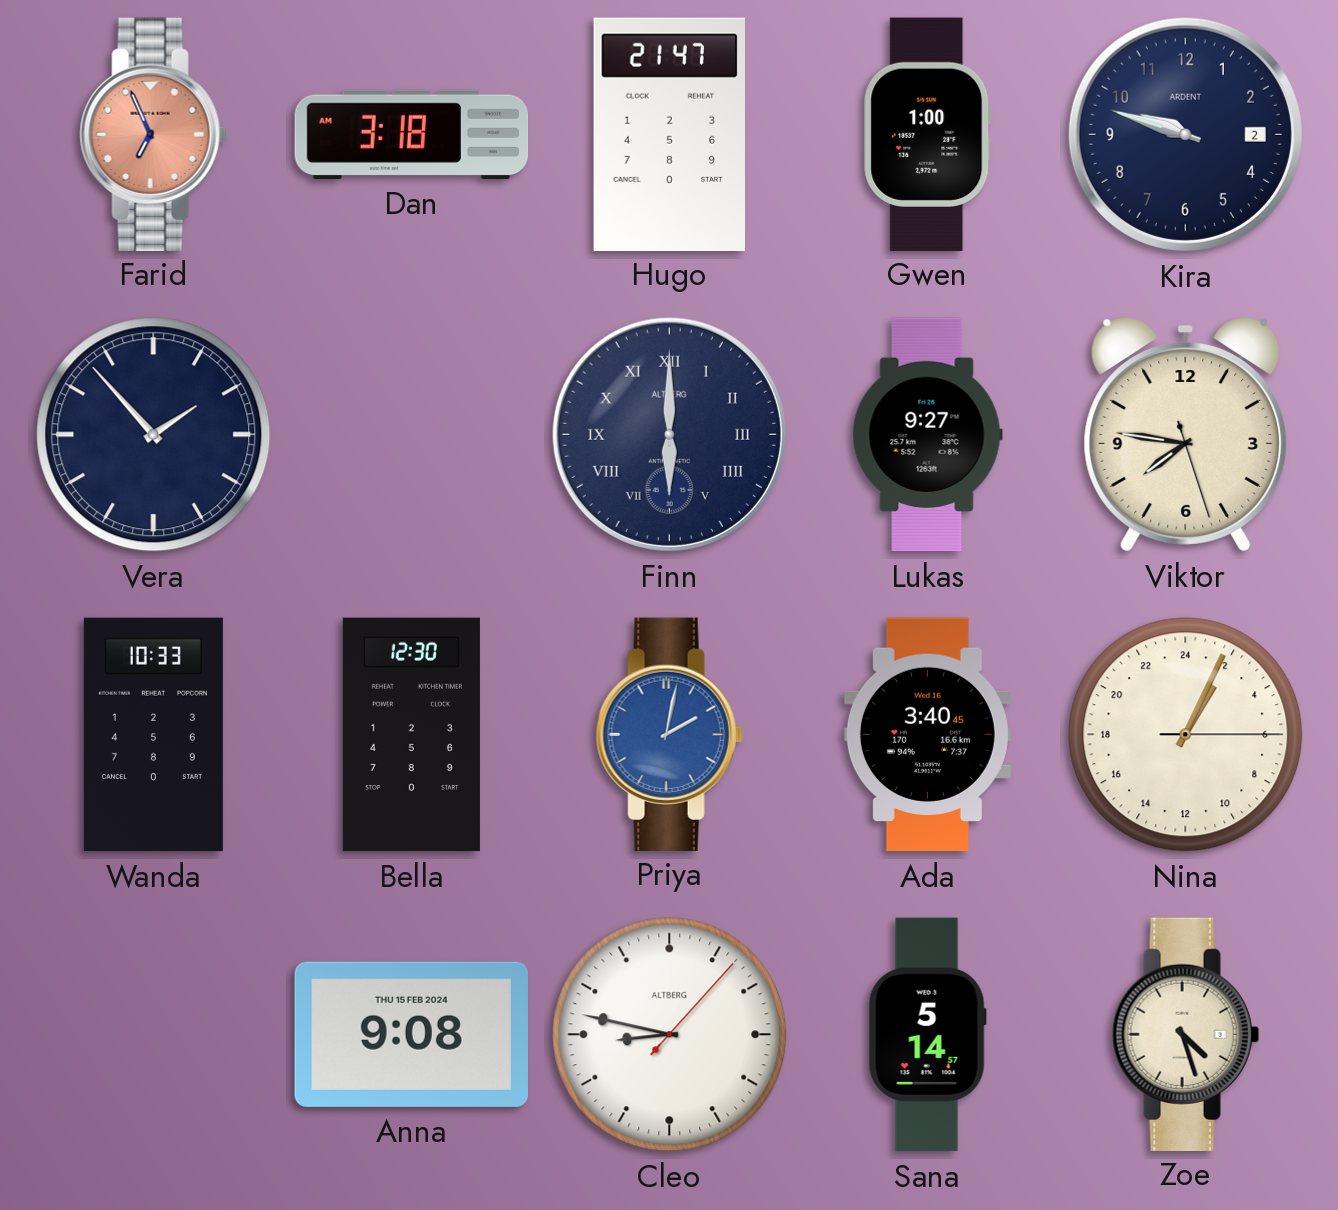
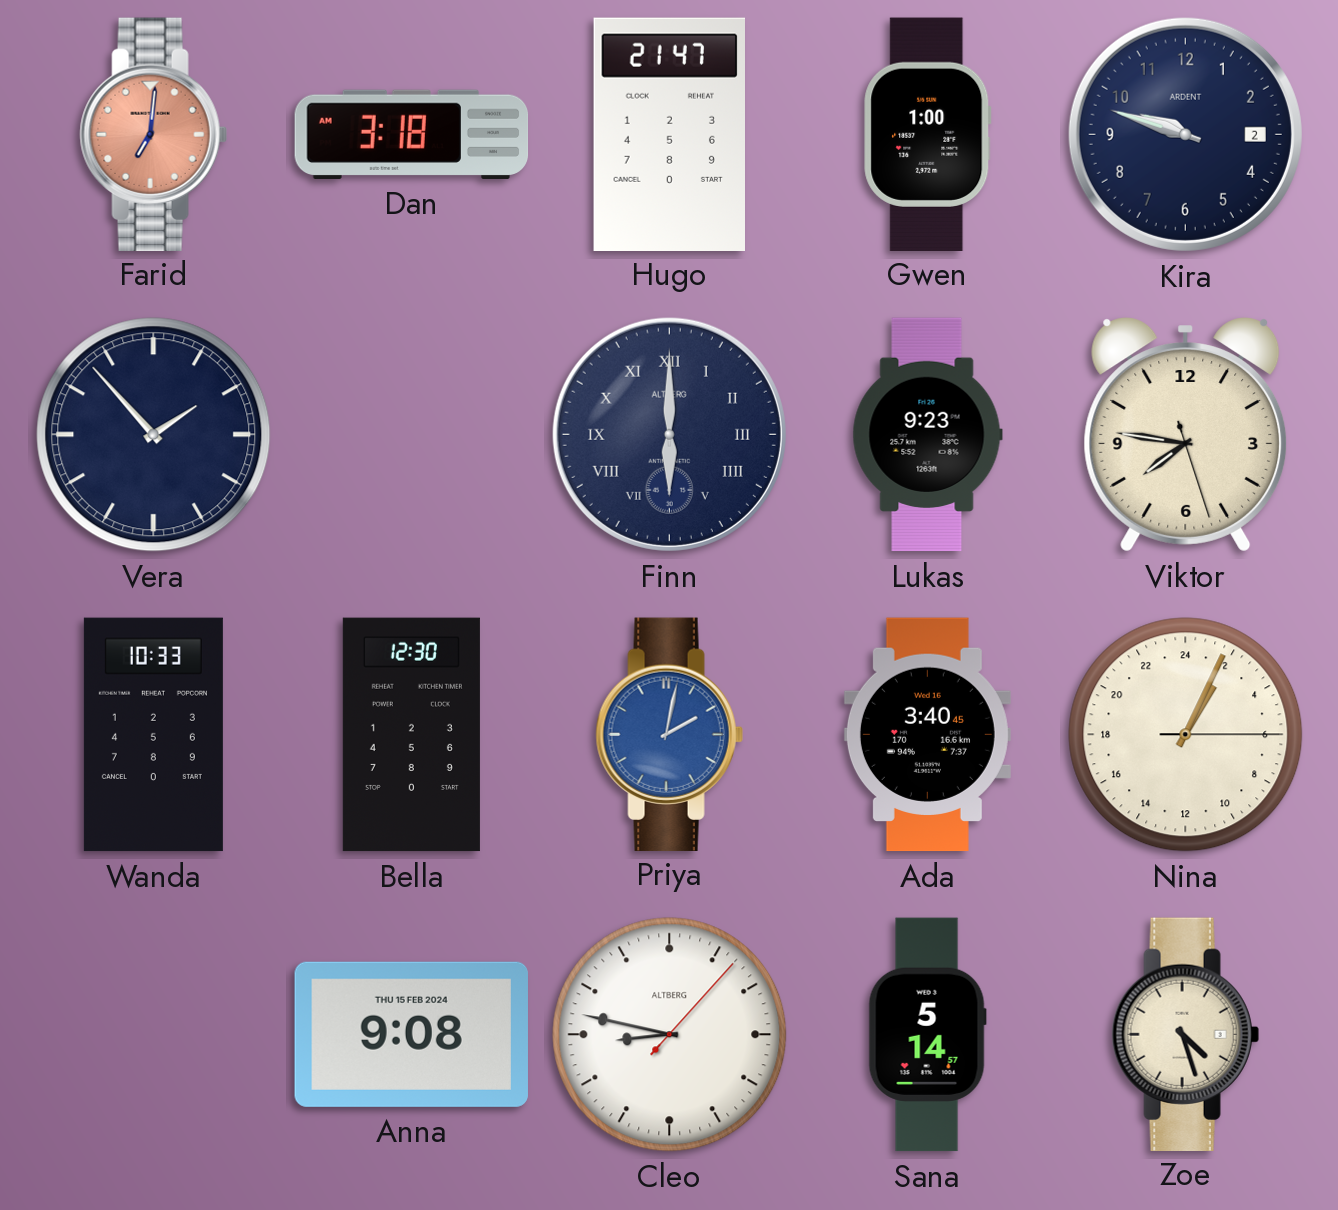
Farid: 6:56 -> 7:01 (153, 134)
Lukas: 9:27 -> 9:23 (927, 435)
